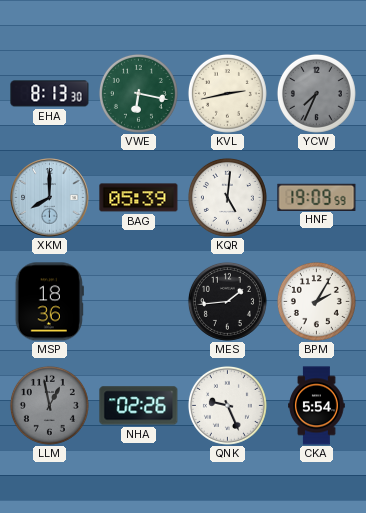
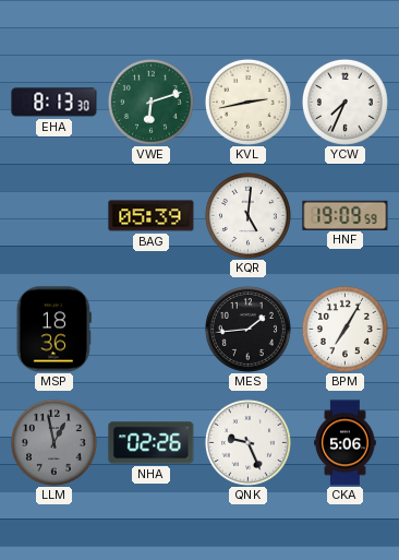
VWE: 6:17 -> 6:12 (150, 102)
YCW dial: grey -> white (344, 102)
XKM: 8:00 -> none (50, 198)
BPM: 2:05 -> 7:05 (344, 329)
CKA: 5:54 -> 5:06 (346, 443)
